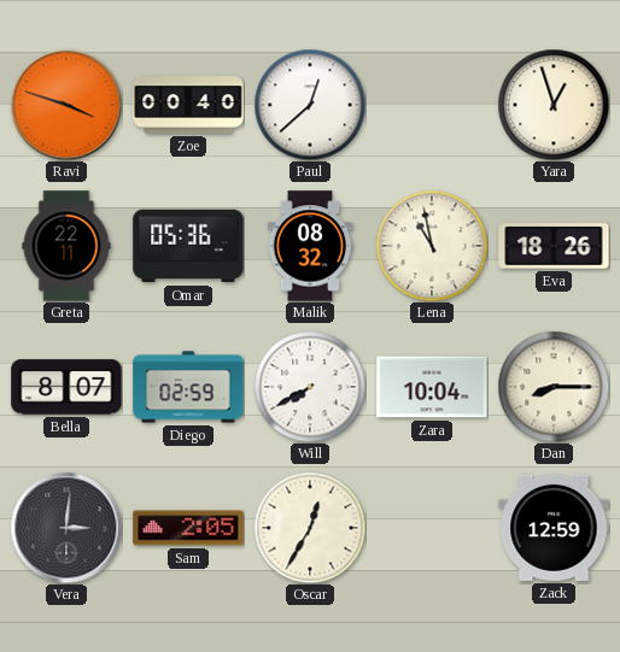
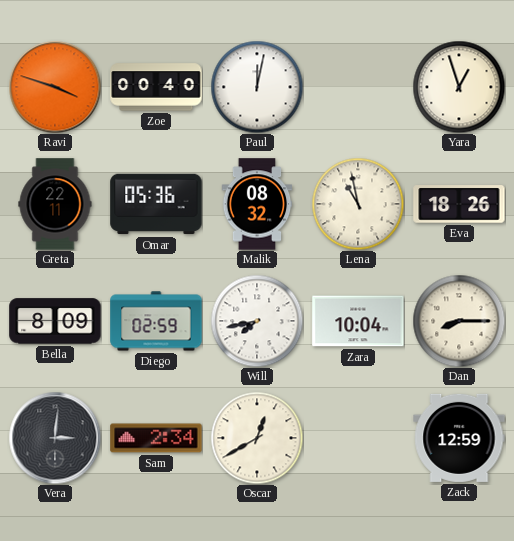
Paul: 12:38 -> 12:02 (257, 87)
Bella: 8:07 -> 8:09 (55, 321)
Will: 7:40 -> 7:43 (257, 321)
Sam: 2:05 -> 2:34 (156, 438)
Oscar: 12:35 -> 12:40 (257, 438)
